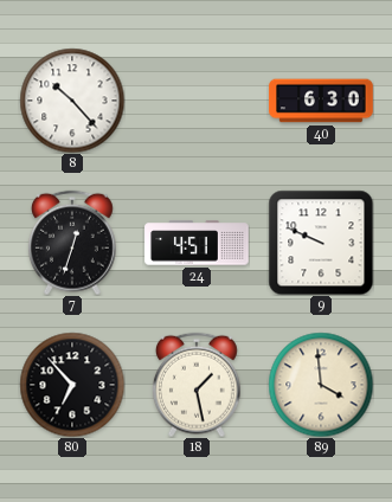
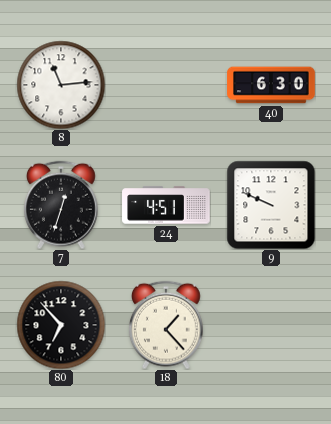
8: 10:23 -> 11:14 (61, 85)
18: 1:28 -> 1:23 (166, 325)
89: 3:59 -> none (321, 385)
